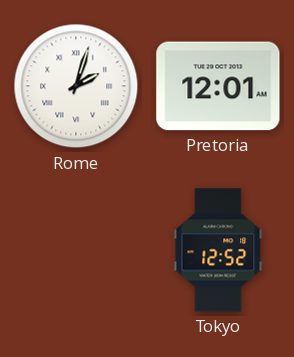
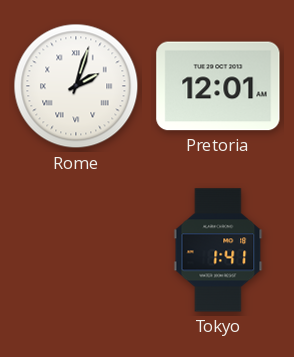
Tokyo: 12:52 -> 1:41 (218, 250)
